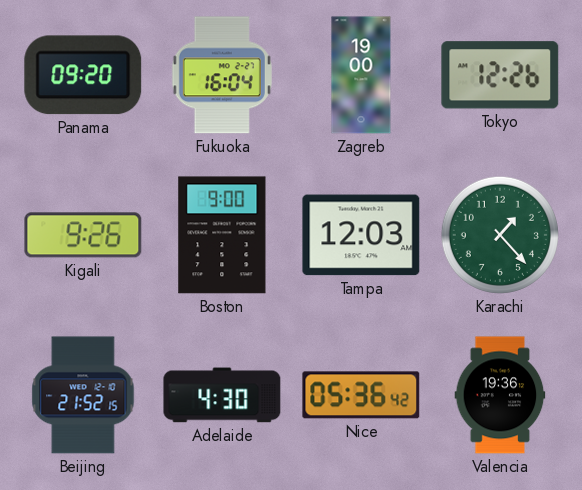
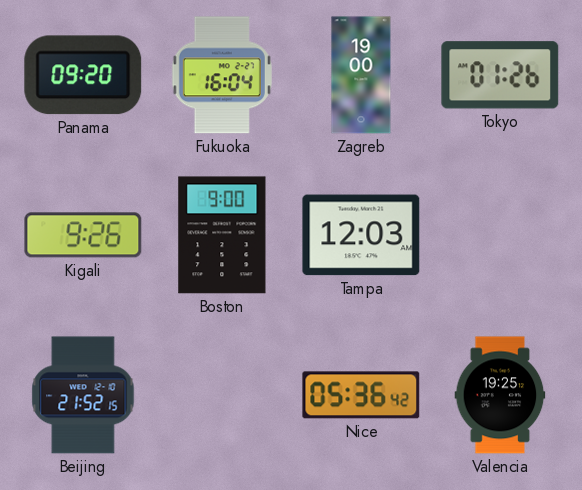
Tokyo: 12:26 -> 01:26 (500, 75)
Karachi: 1:23 -> none (500, 235)
Adelaide: 4:30 -> none (222, 395)
Valencia: 19:36 -> 19:25 (500, 395)
